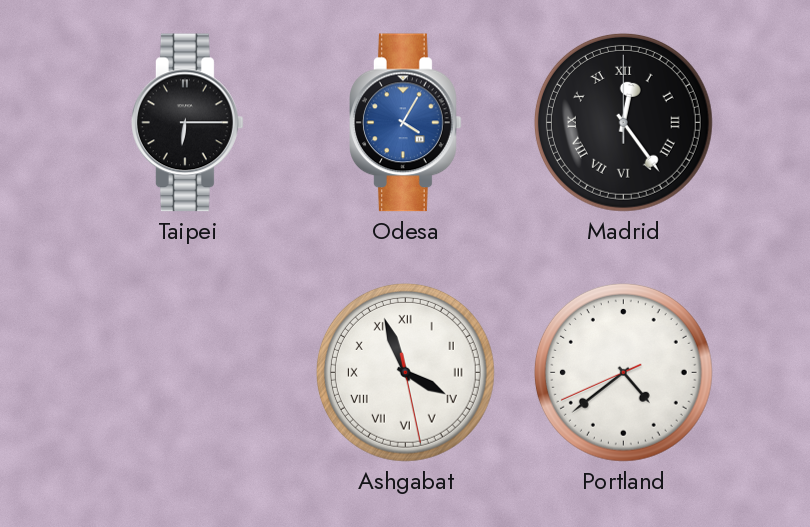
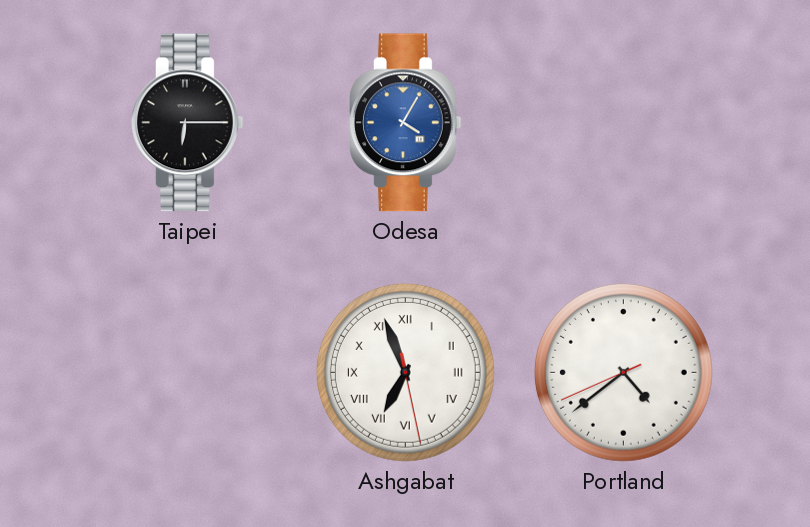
Madrid: 12:24 -> none (623, 122)
Ashgabat: 3:56 -> 6:56 (405, 372)
